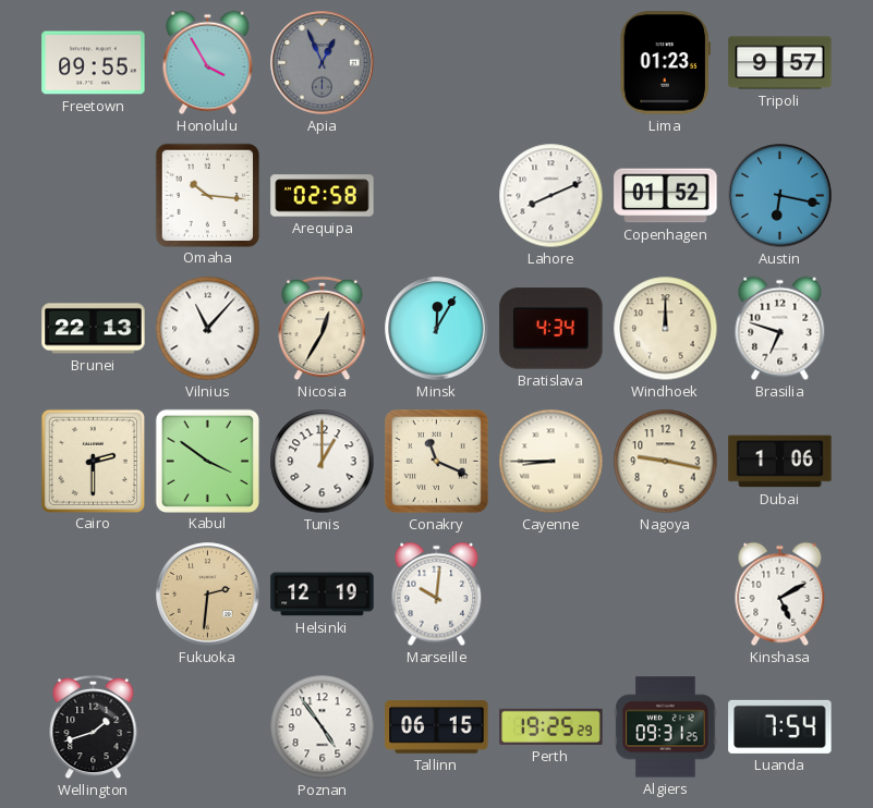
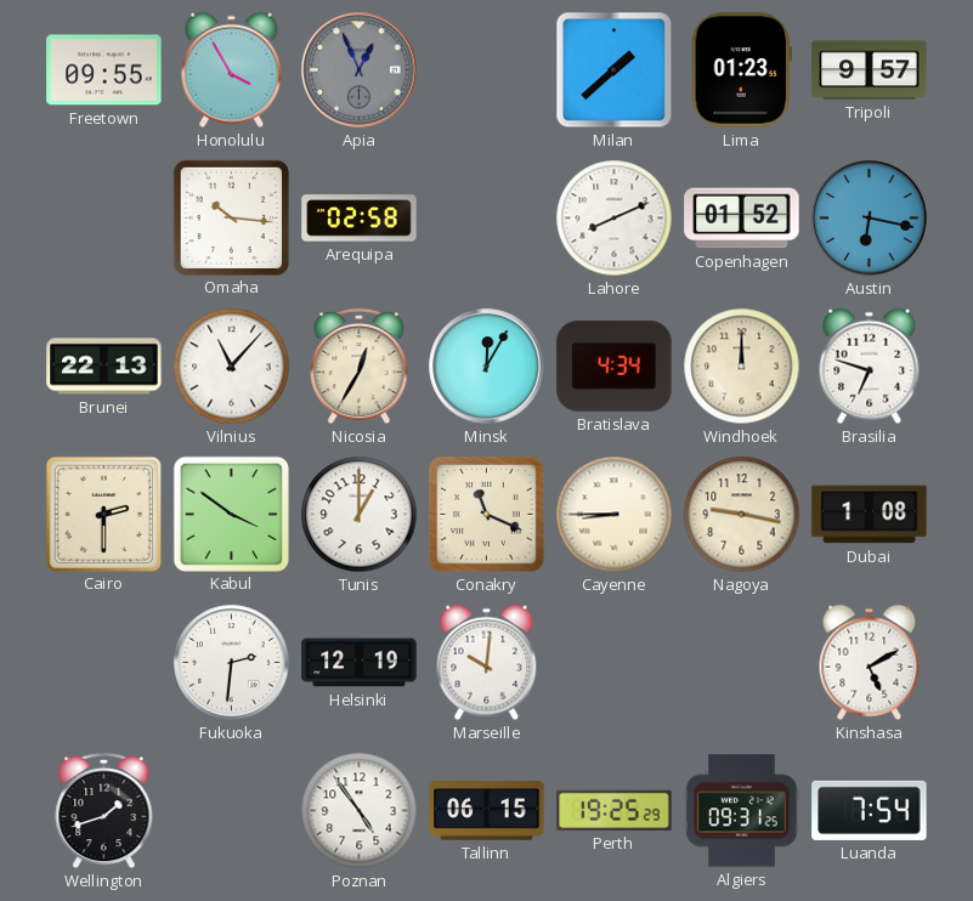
Milan: none -> 1:38 (615, 70)
Dubai: 1:06 -> 1:08 (870, 515)
Fukuoka dial: champagne -> white (232, 663)
